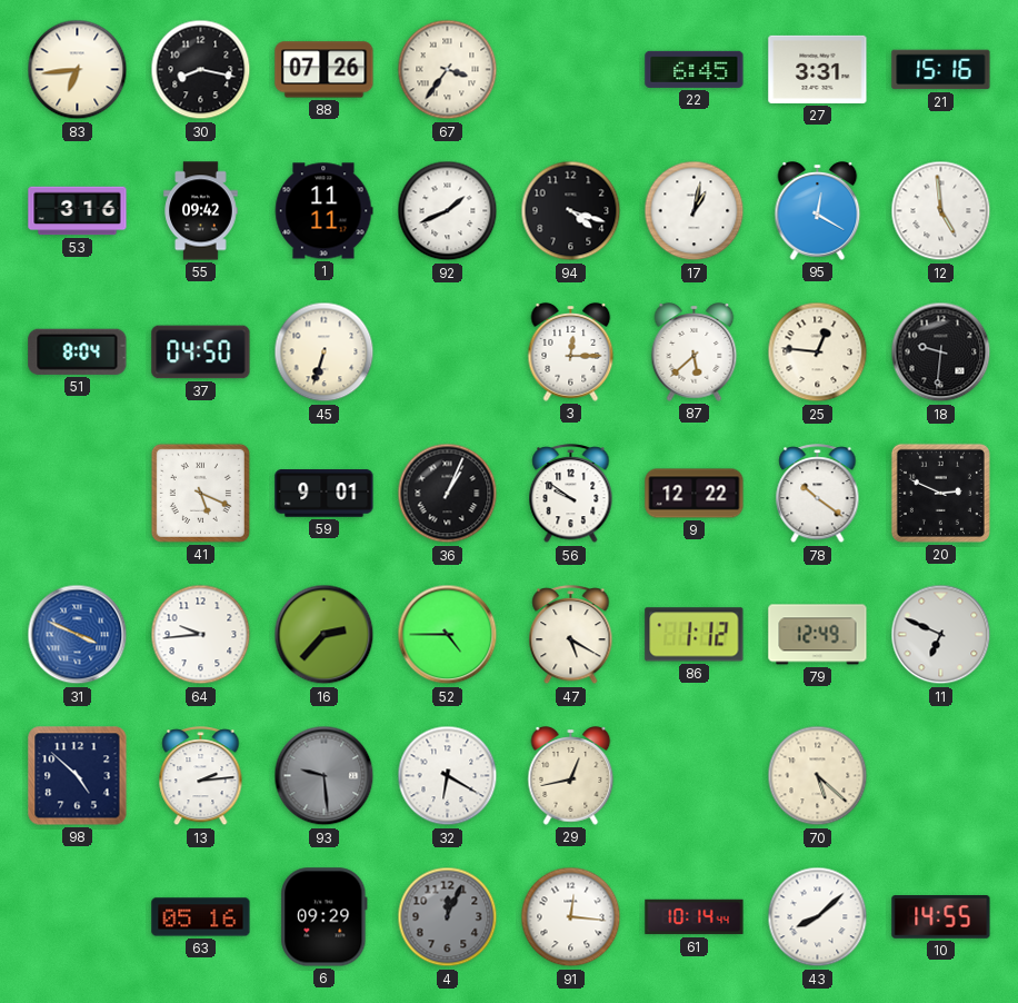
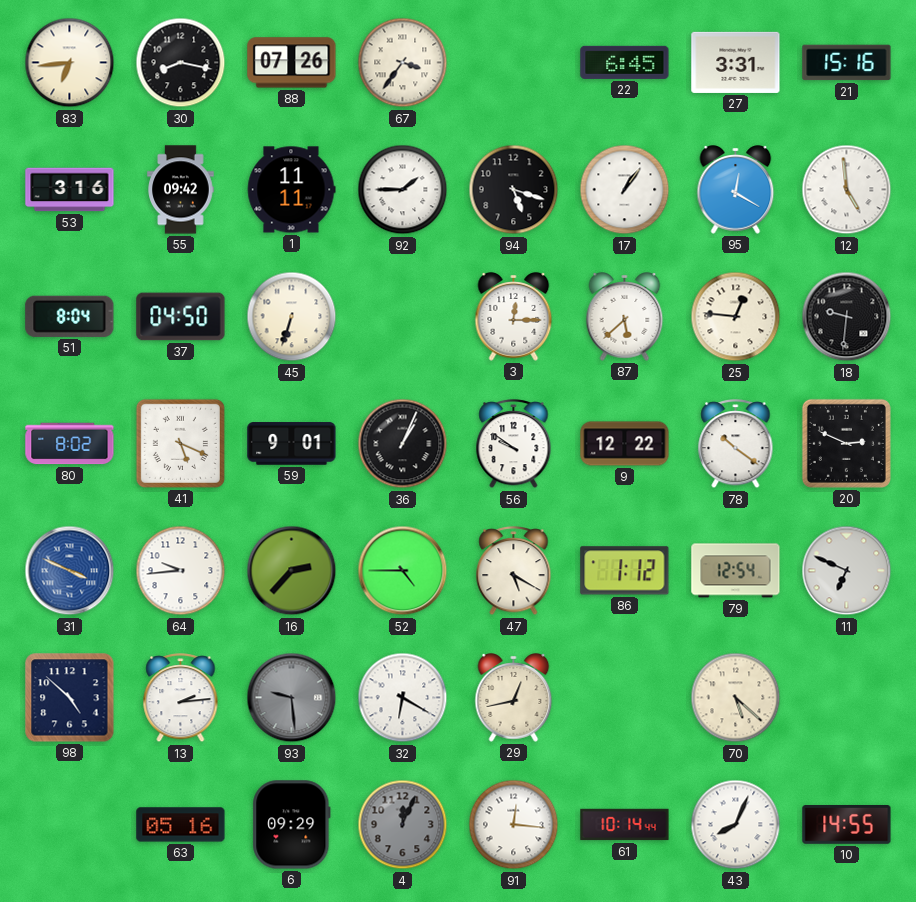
92: 1:41 -> 1:45 (403, 190)
94: 4:18 -> 5:18 (514, 190)
17: 1:02 -> 1:06 (625, 190)
80: none -> 8:02 (70, 444)
79: 12:49 -> 12:54 (736, 571)
43: 8:08 -> 8:04 (736, 825)
